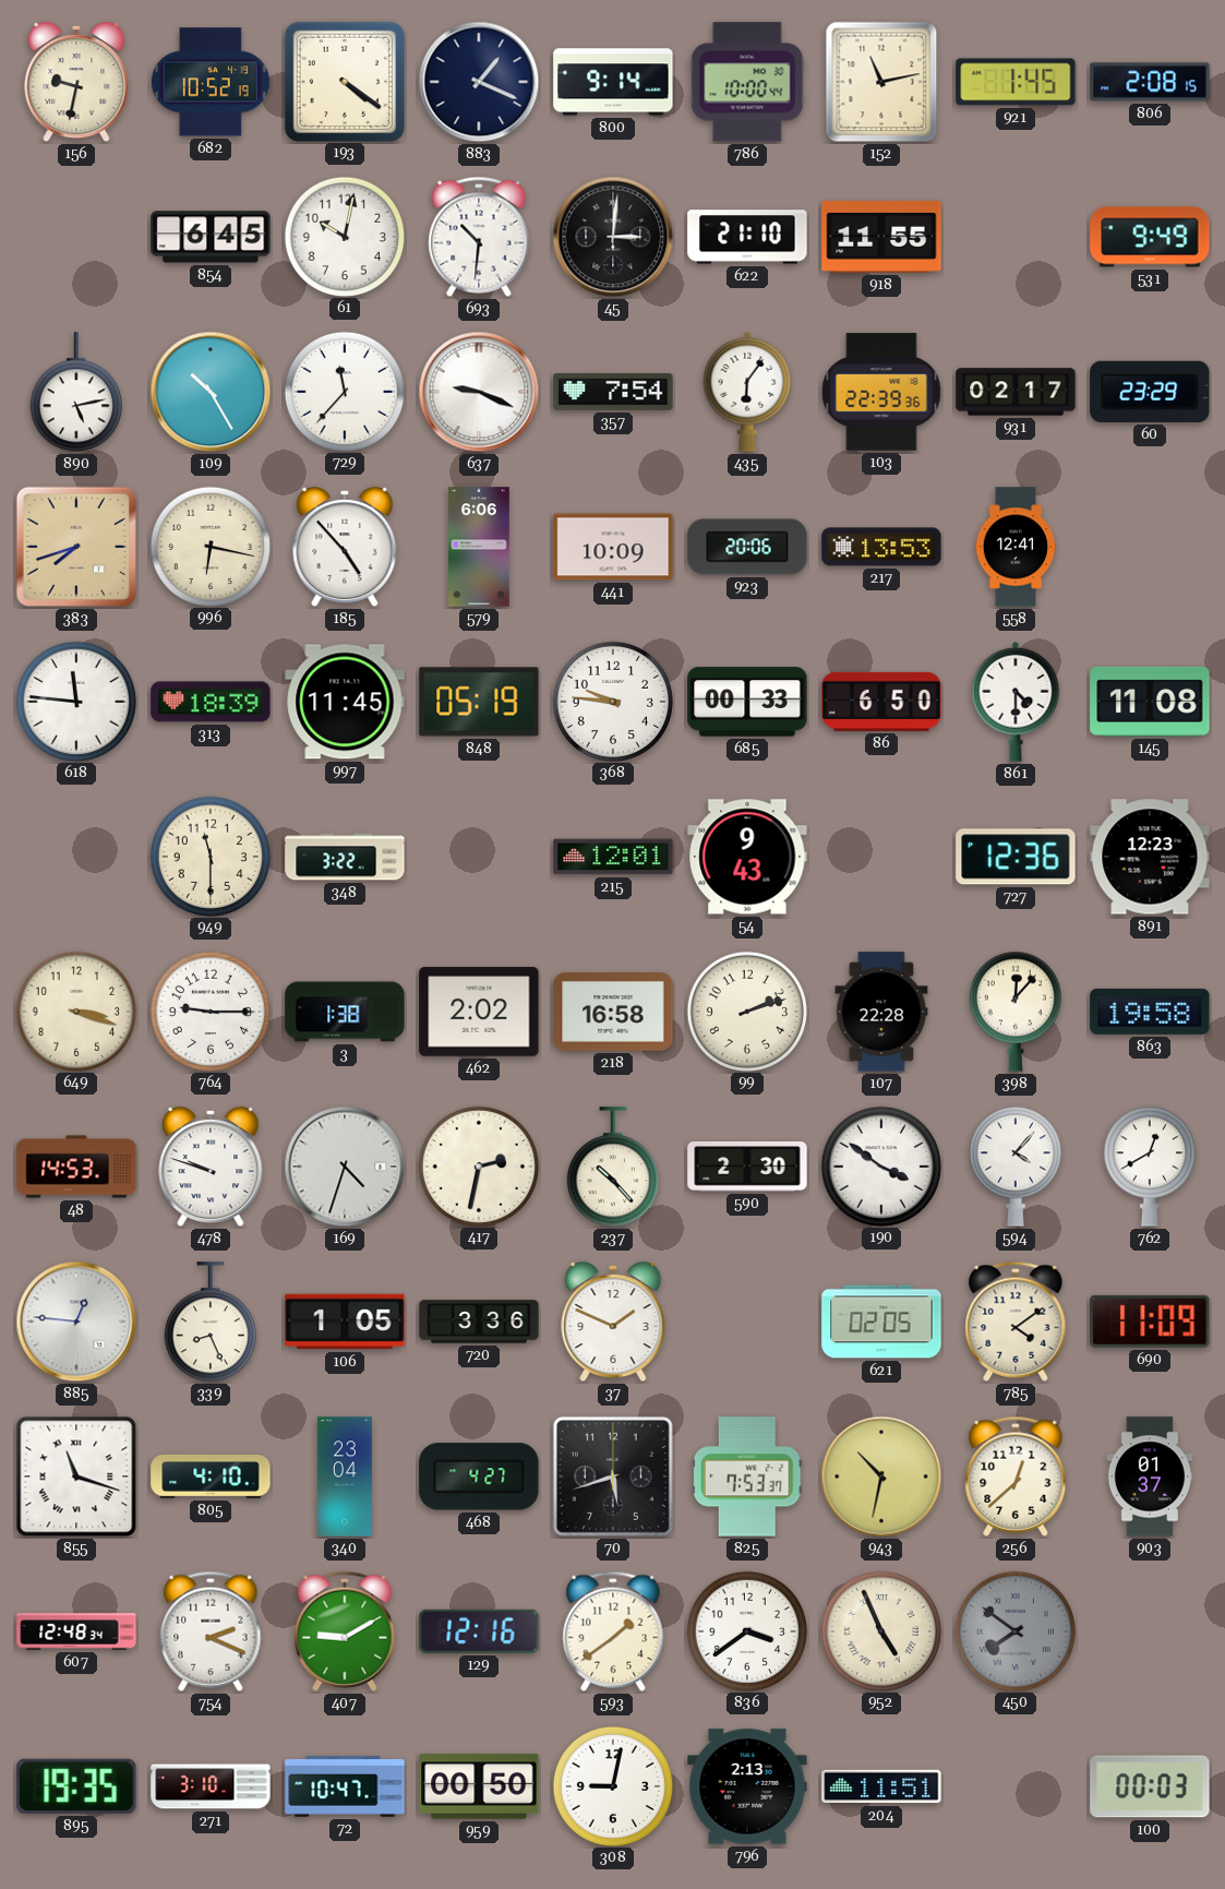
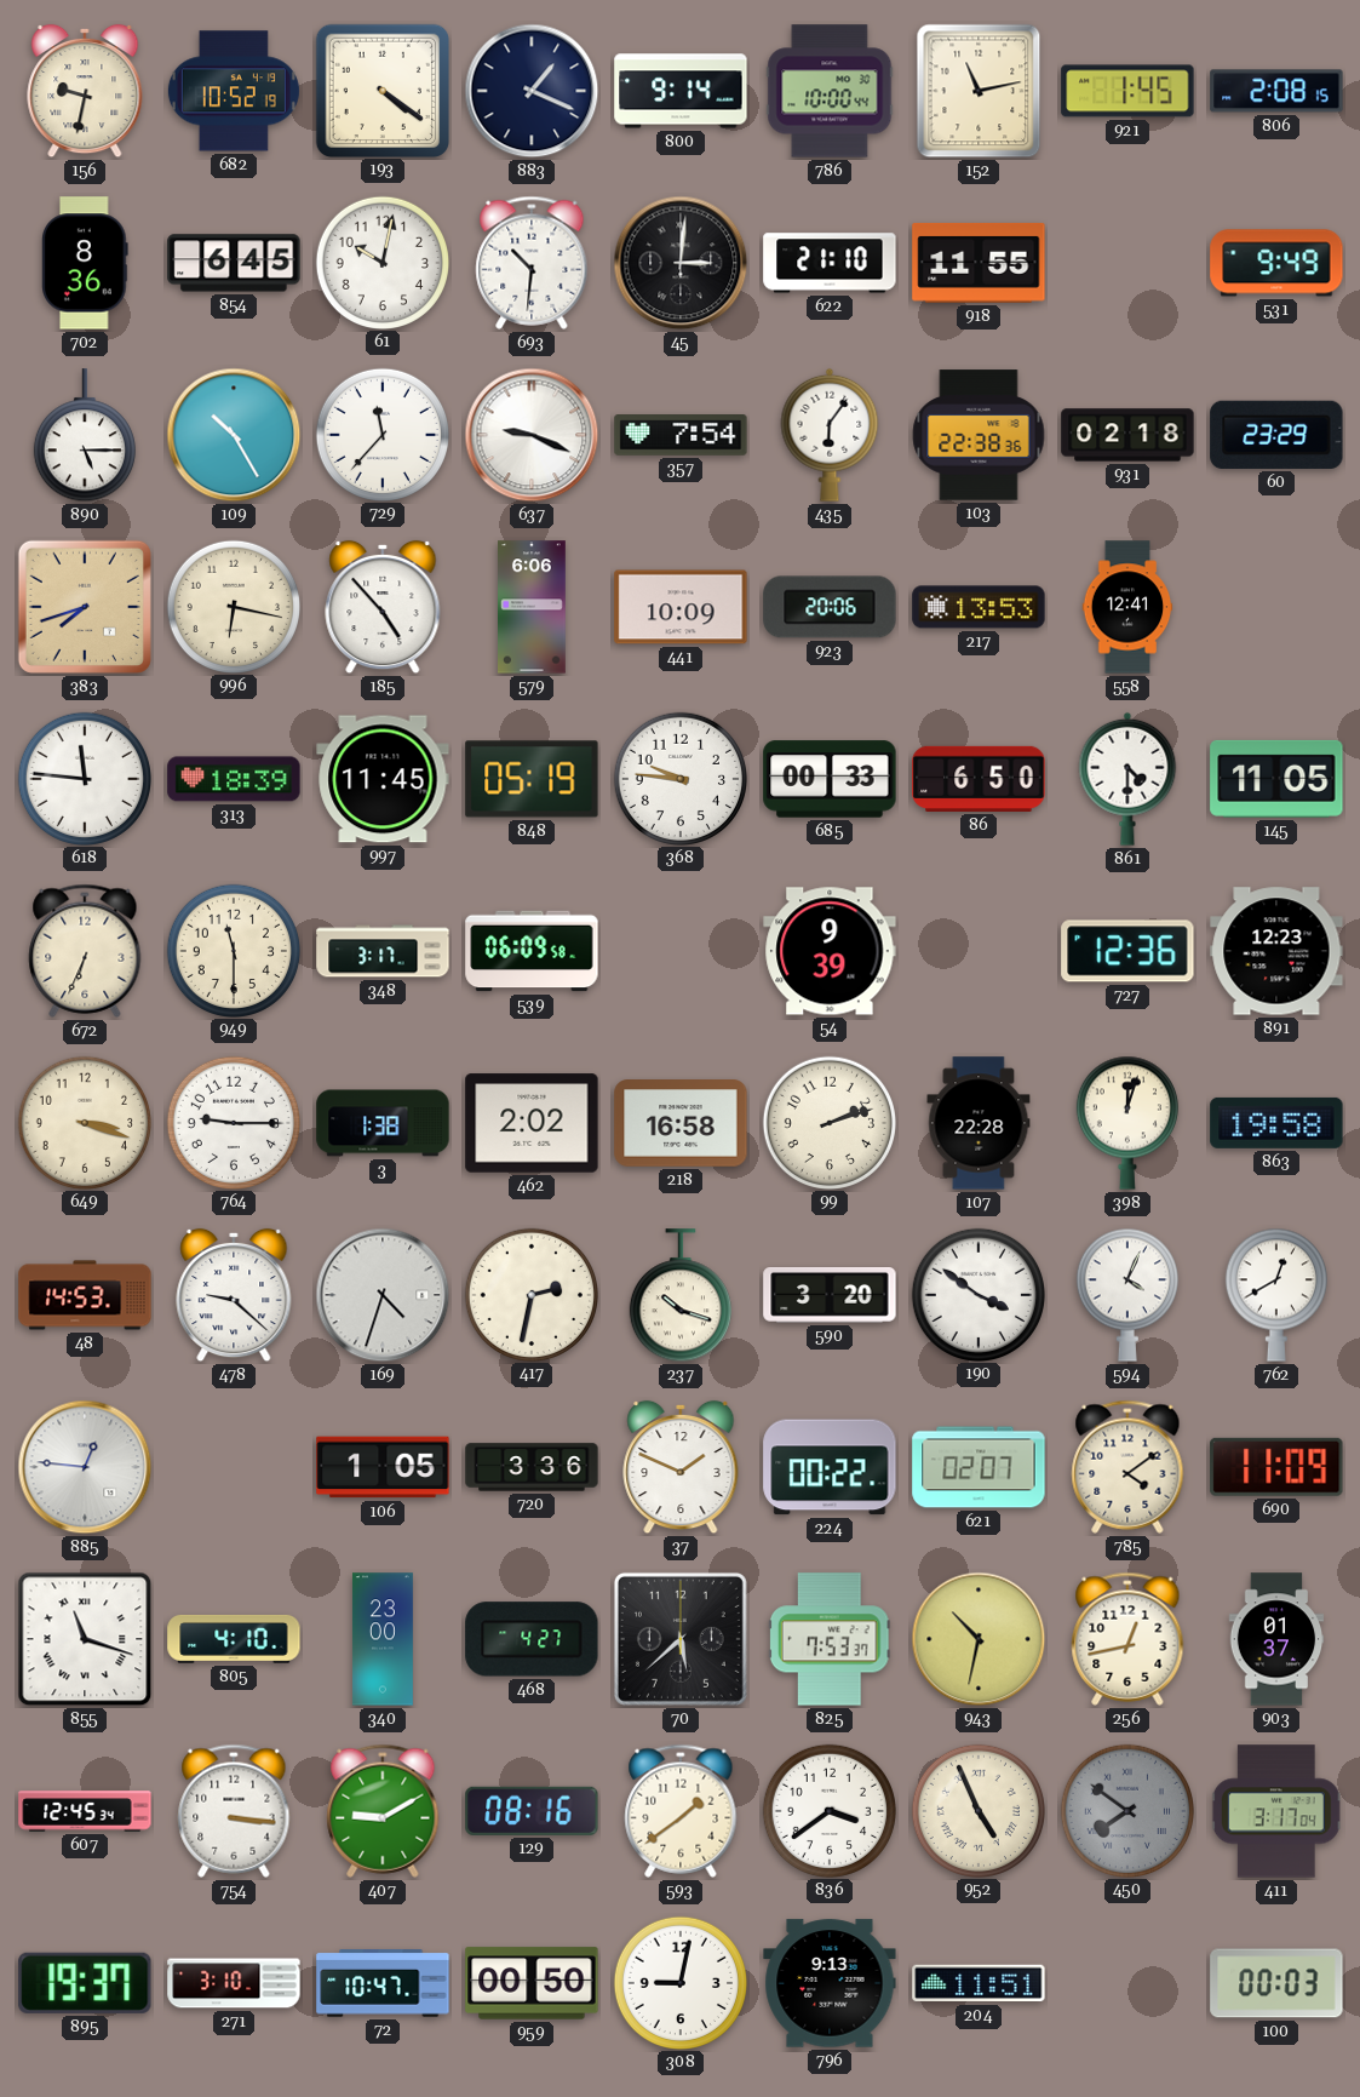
702: none -> 8:36 (85, 263)
890: 5:13 -> 5:15 (85, 436)
103: 22:39 -> 22:38 (979, 435)
931: 02:17 -> 02:18 (1127, 435)
145: 11:08 -> 11:05 (1276, 779)
672: none -> 6:34 (85, 951)
348: 3:22 -> 3:17 (383, 951)
539: none -> 06:09 (532, 951)
215: 12:01 -> none (613, 857)
54: 9:43 -> 9:39 (830, 951)
398: 12:07 -> 12:03 (1127, 1123)
478: 9:48 -> 9:22 (234, 1295)
237: 10:23 -> 10:18 (681, 1296)
590: 2:30 -> 3:20 (830, 1296)
594: 4:07 -> 4:04 (1127, 1295)
339: 8:26 -> none (211, 1323)
224: none -> 00:22 (830, 1467)
621: 02:05 -> 02:07 (979, 1467)
340: 23:04 -> 23:00 (383, 1639)
70: 5:42 -> 5:38 (681, 1639)
256: 12:38 -> 12:43 (1127, 1639)
607: 12:48 -> 12:45 (85, 1811)
754: 2:19 -> 3:16 (234, 1811)
129: 12:16 -> 08:16 (532, 1811)
411: none -> 3:17 (1276, 1811)
895: 19:35 -> 19:37 (85, 1983)
796: 2:13 -> 9:13 (830, 1983)
